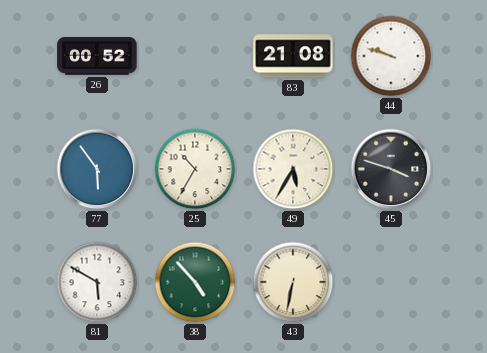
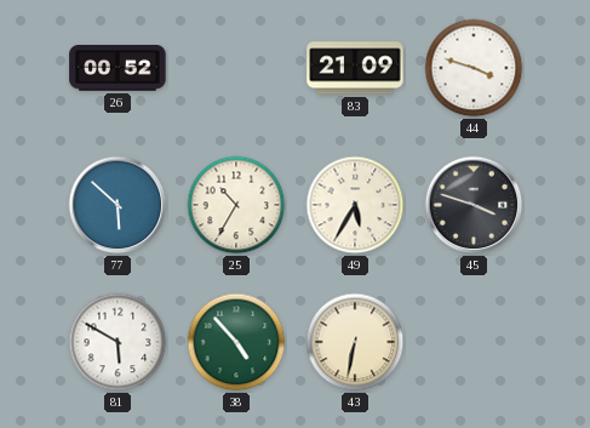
83: 21:08 -> 21:09 (355, 68)
44: 9:48 -> 3:48 (474, 68)
77: 5:54 -> 5:52 (118, 205)
